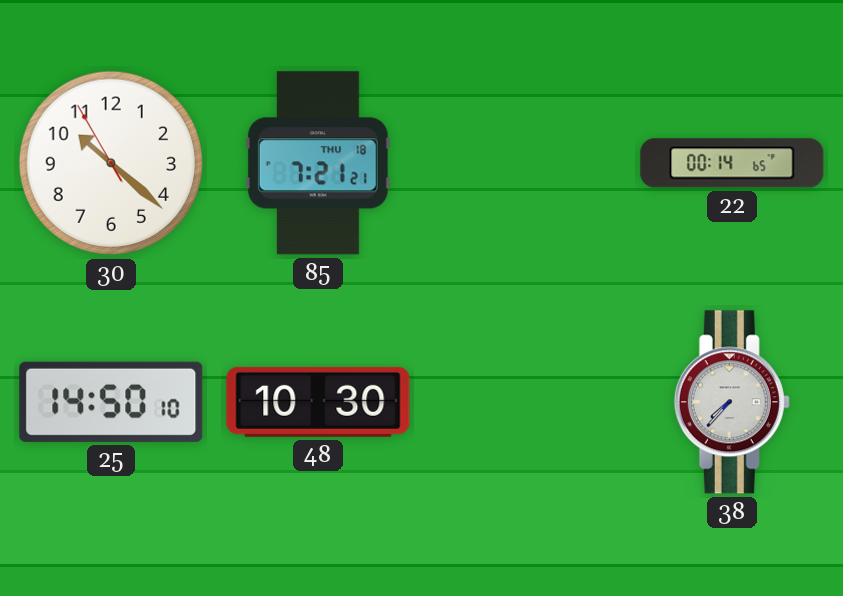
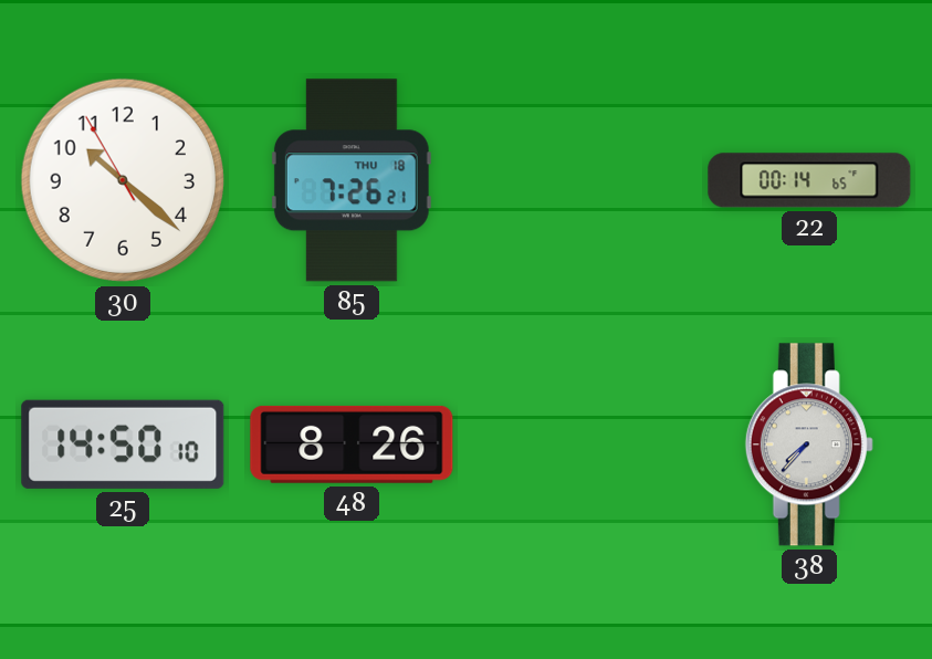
85: 7:21 -> 7:26 (352, 180)
48: 10:30 -> 8:26 (352, 444)
